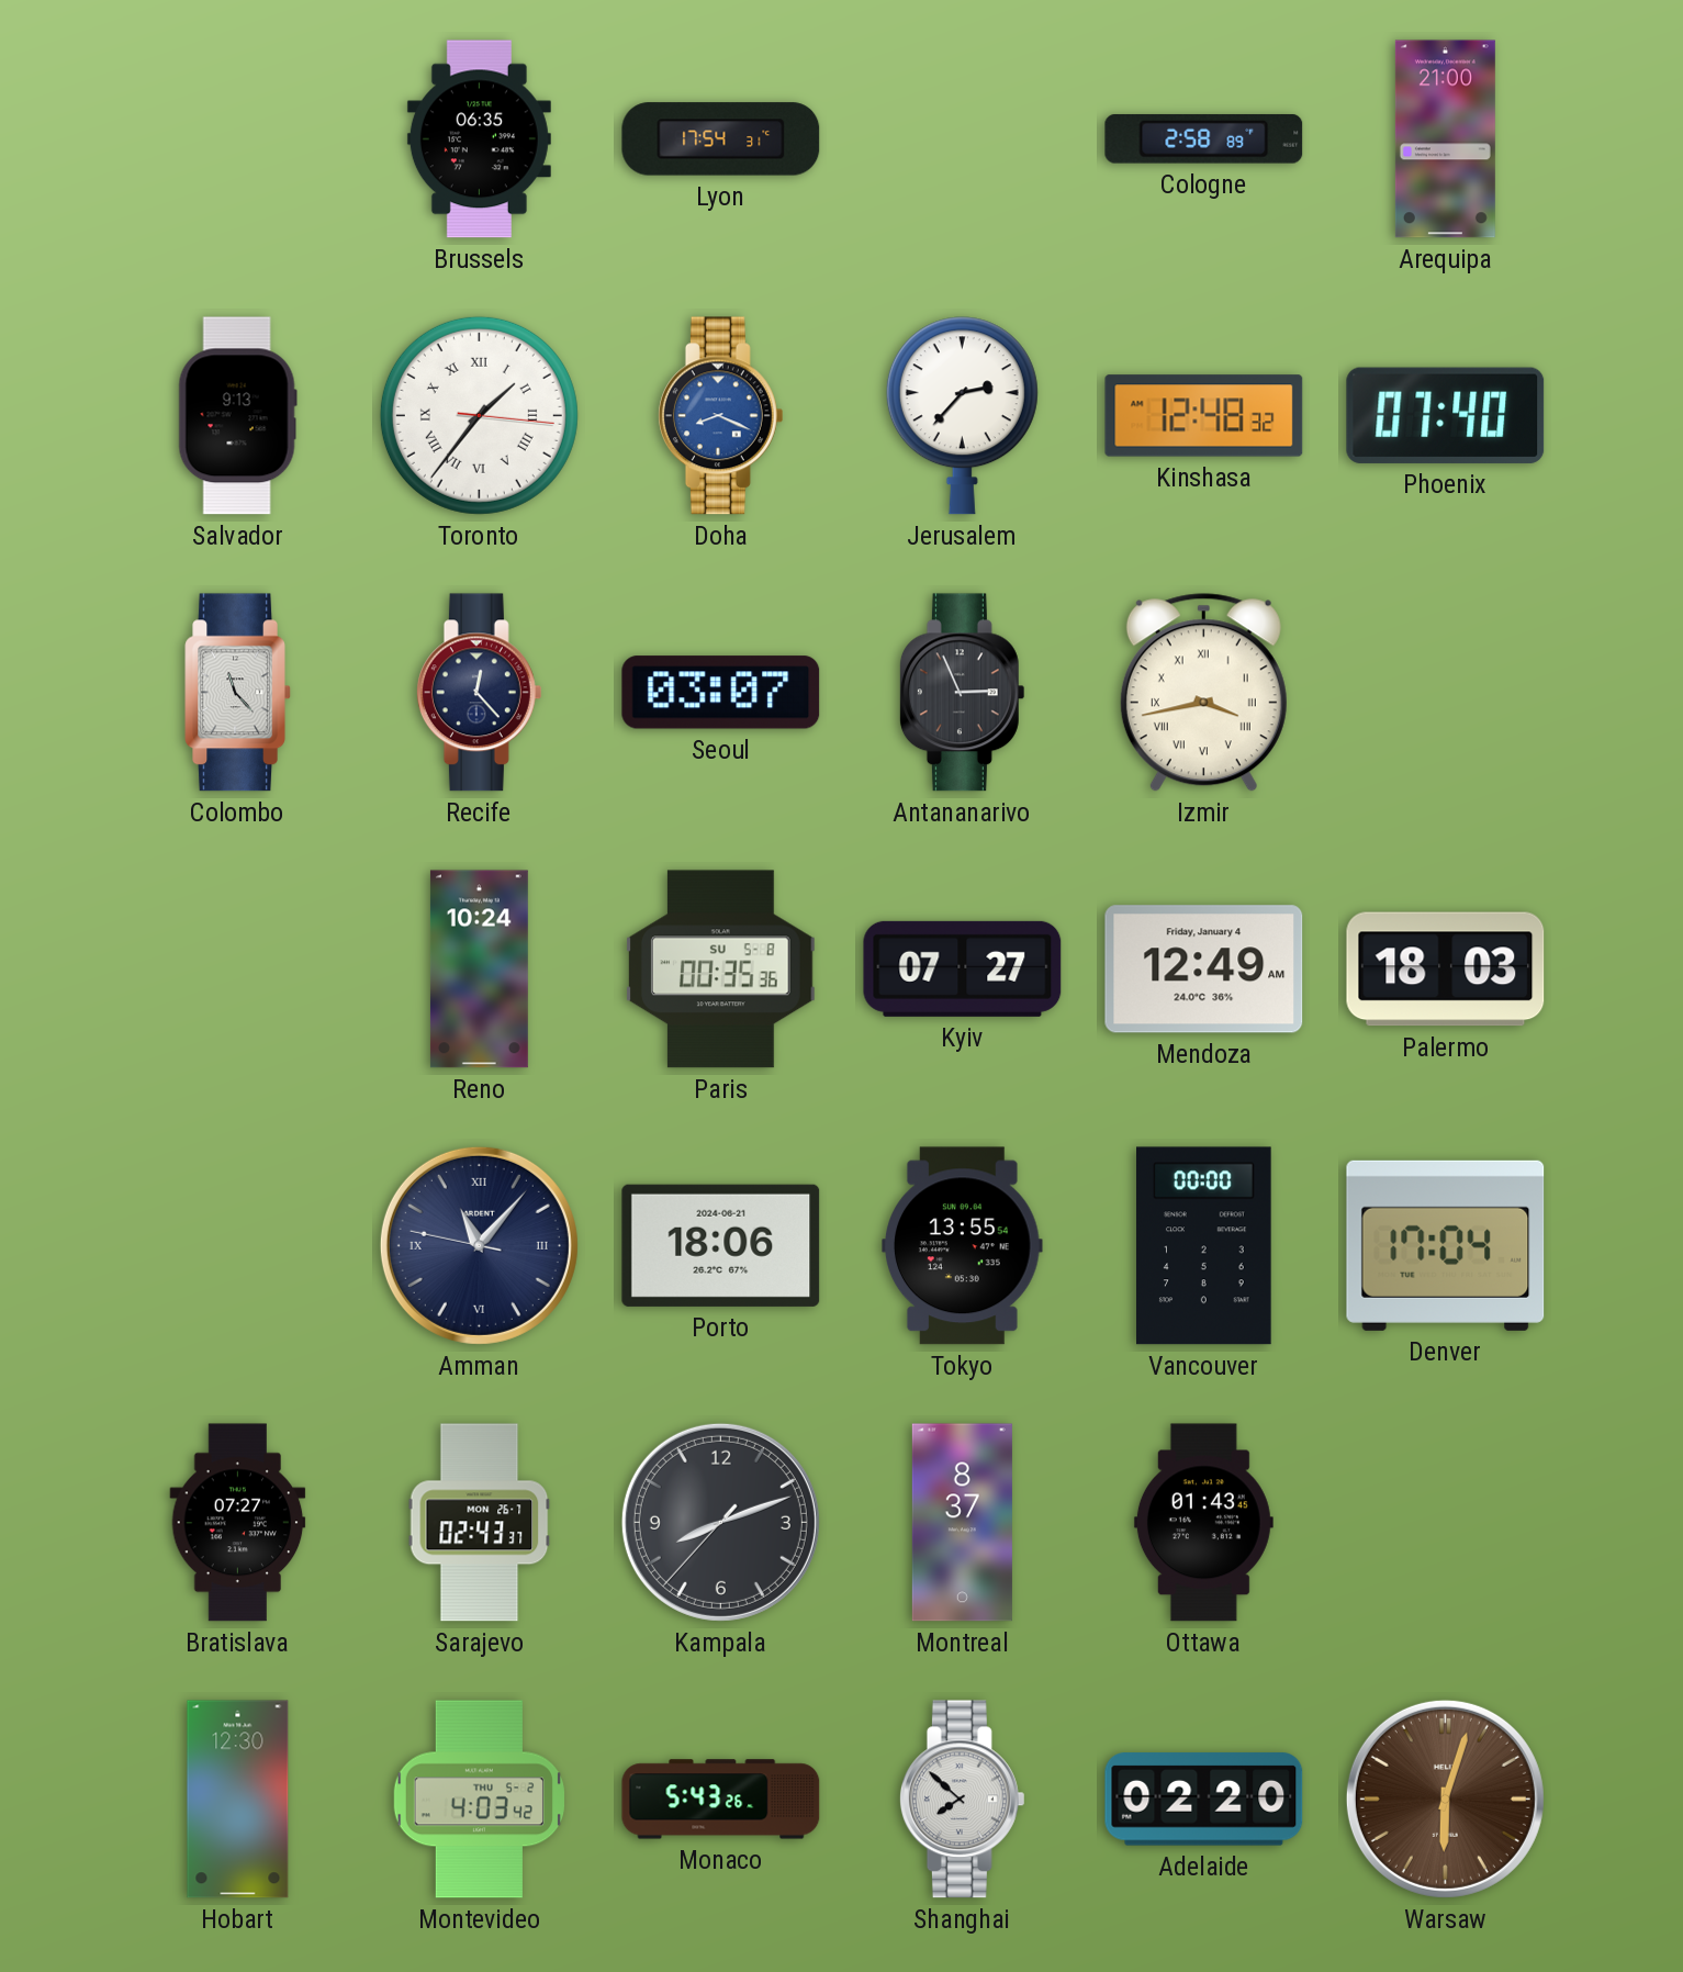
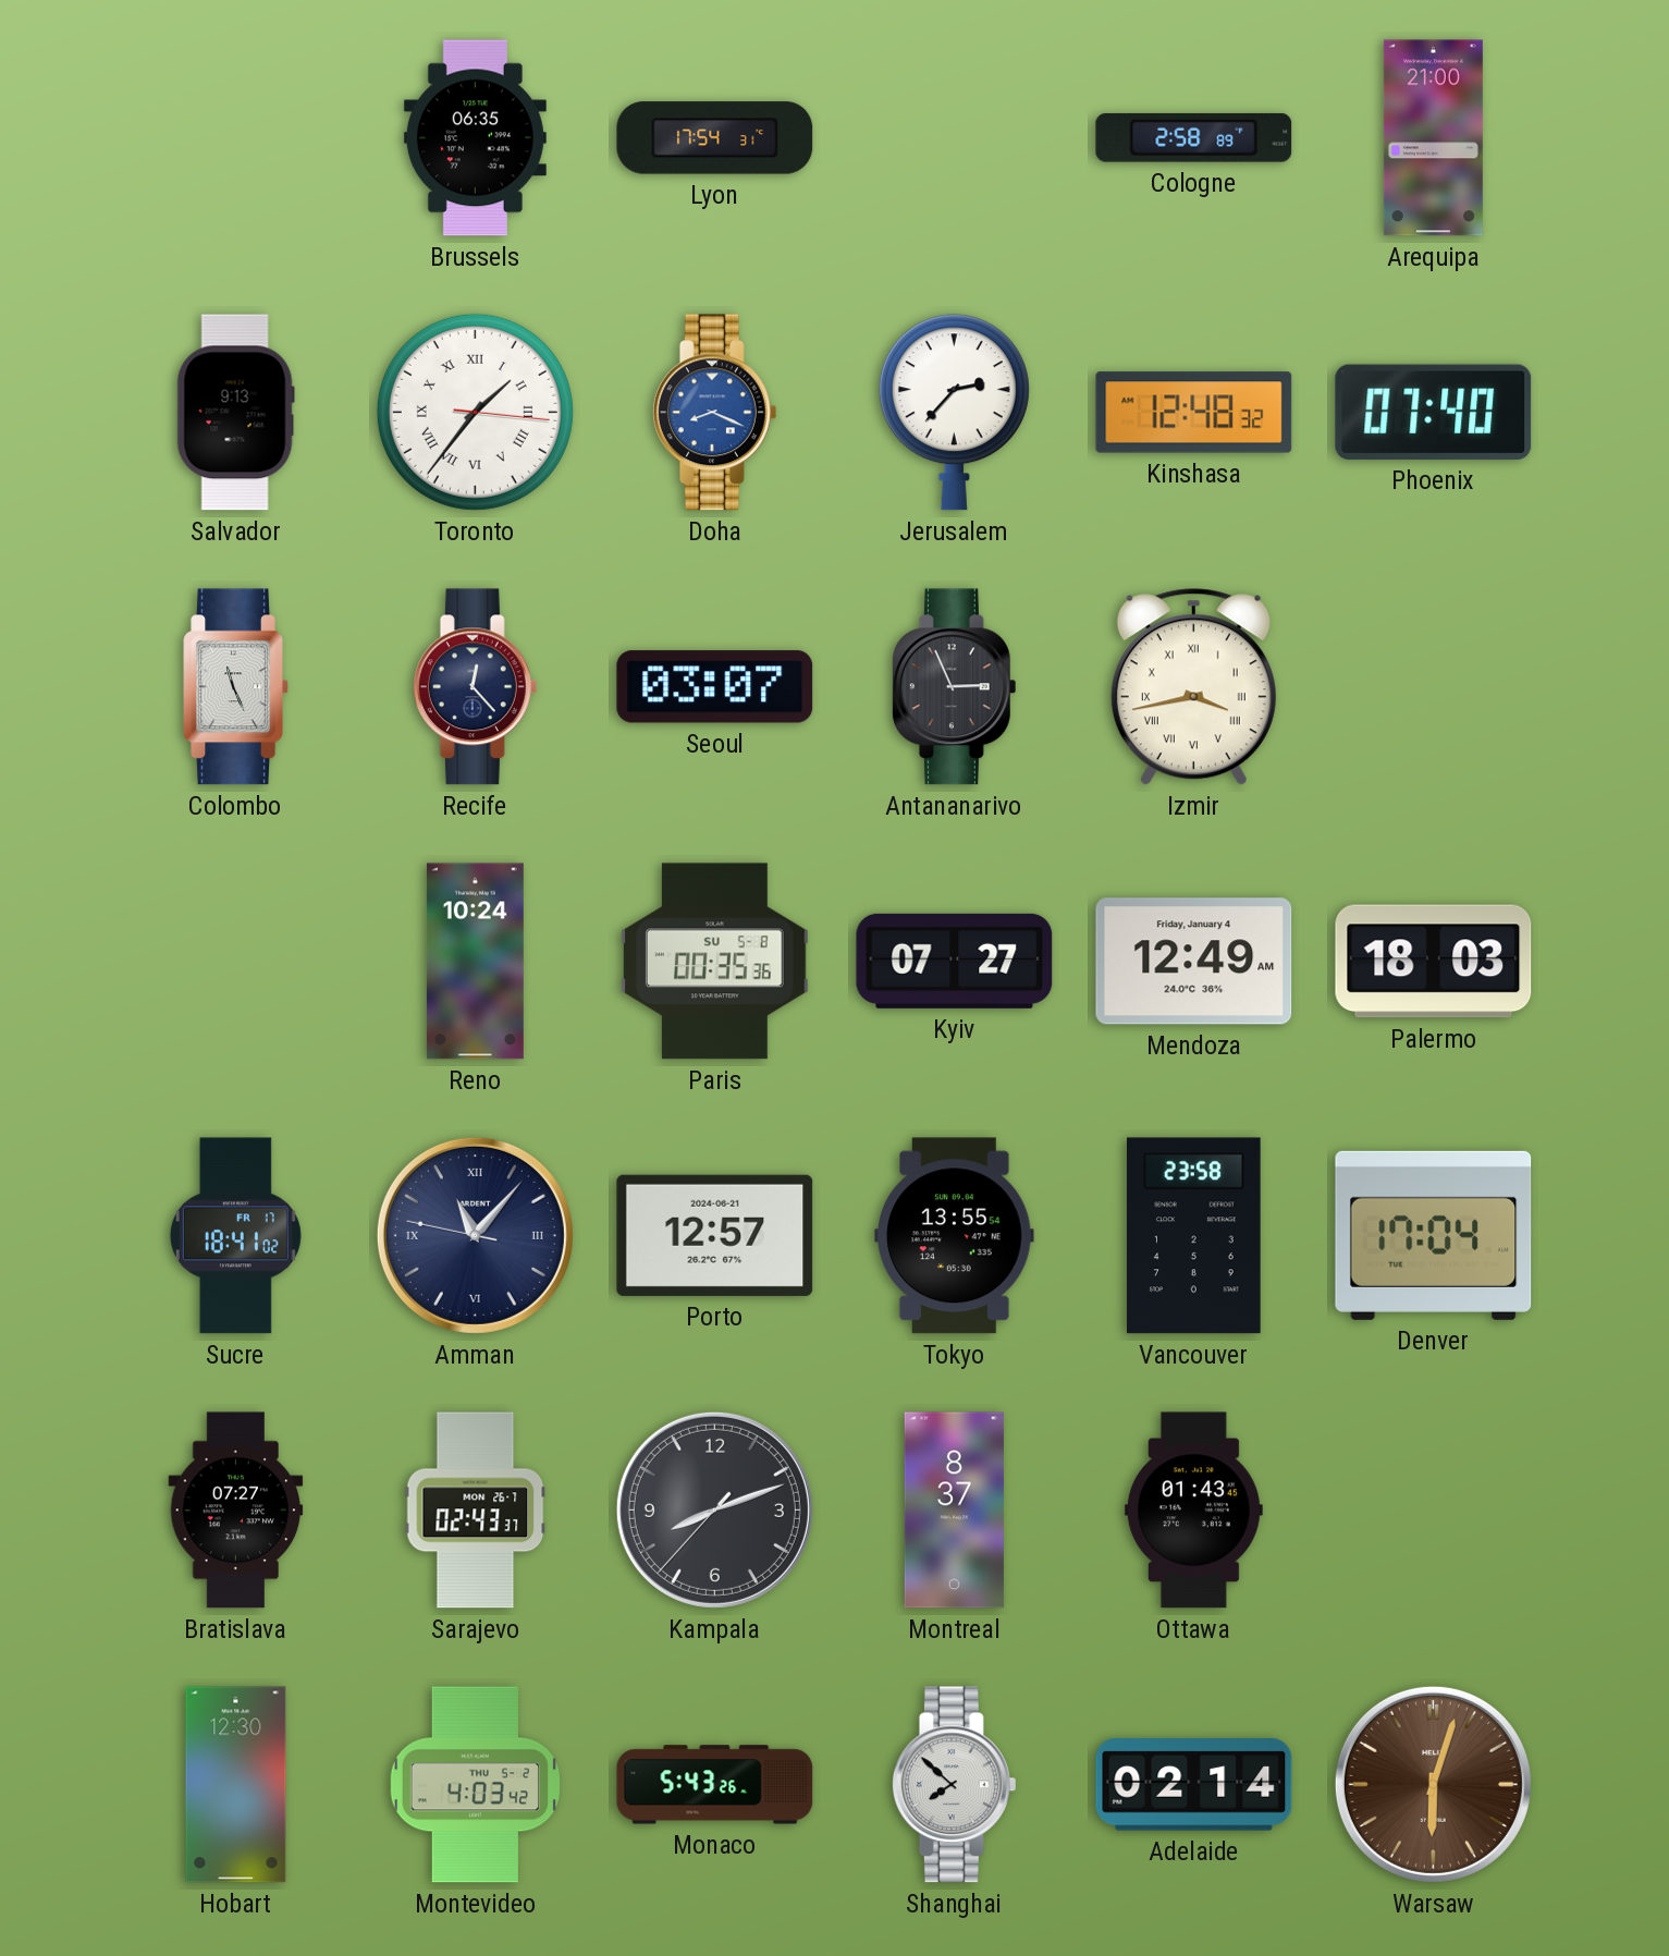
Colombo: 11:23 -> 11:26 (236, 687)
Sucre: none -> 18:41 (235, 1236)
Porto: 18:06 -> 12:57 (715, 1235)
Vancouver: 00:00 -> 23:58 (1194, 1236)
Adelaide: 02:20 -> 02:14 (1194, 1785)
